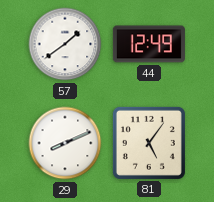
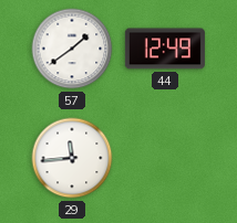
29: 8:11 -> 11:44 (72, 158)
81: 5:06 -> none (149, 143)
